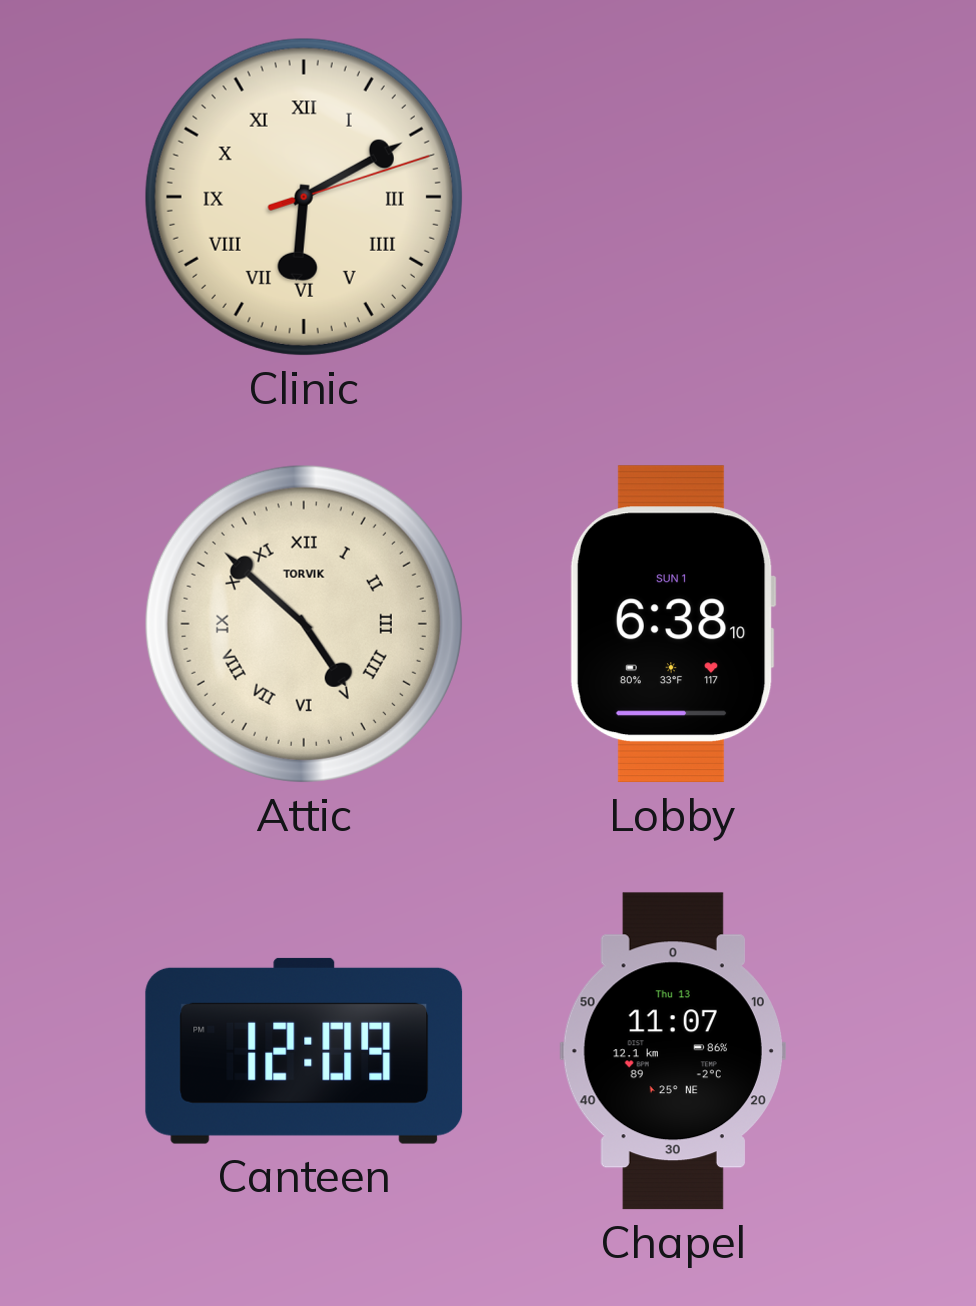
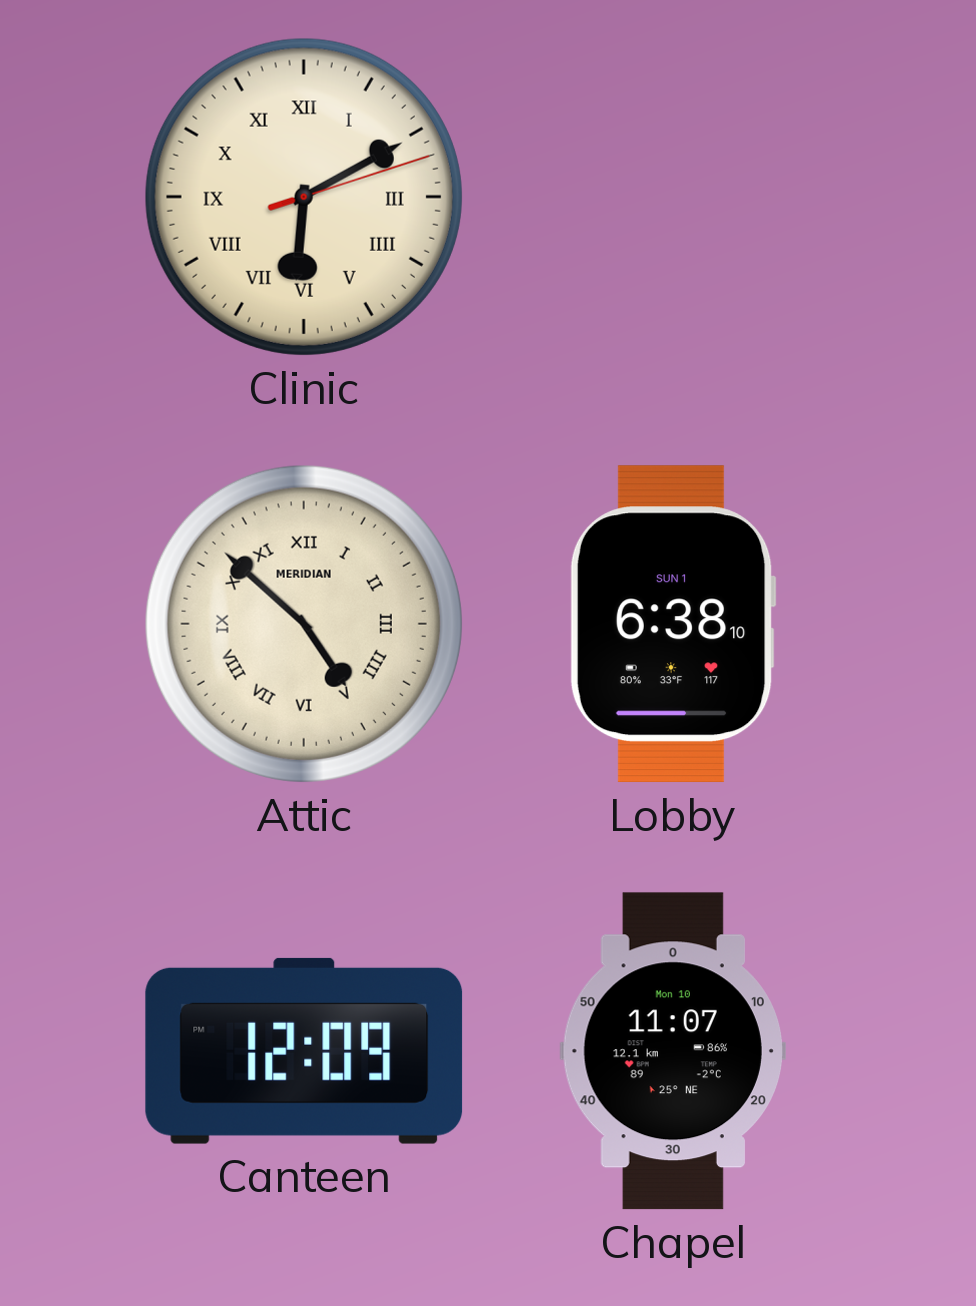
Attic brand: TORVIK -> MERIDIAN (304, 624)
Chapel date: Thu 13 -> Mon 10 (673, 1051)
